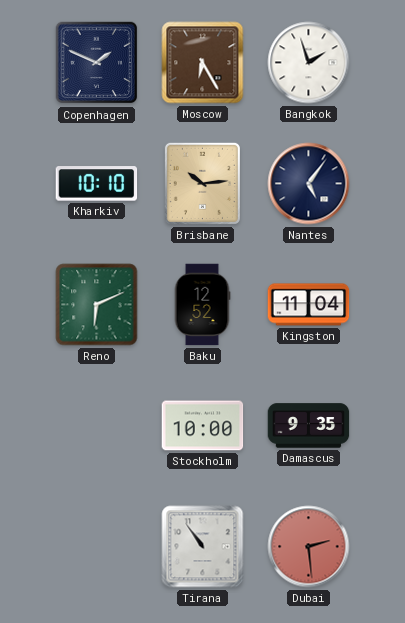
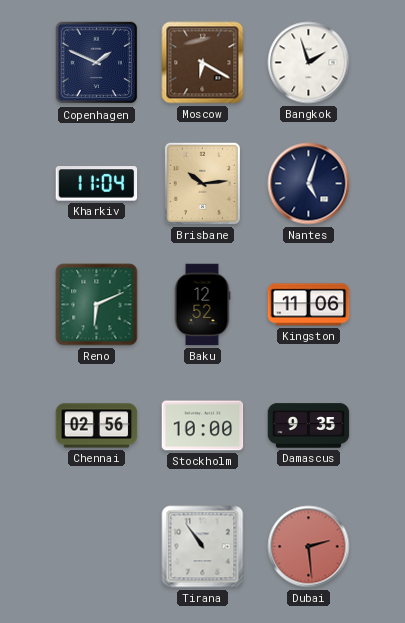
Moscow: 6:25 -> 6:20 (203, 63)
Kharkiv: 10:10 -> 11:04 (97, 184)
Nantes: 5:06 -> 5:03 (309, 184)
Kingston: 11:04 -> 11:06 (309, 305)
Chennai: none -> 02:56 (97, 426)
